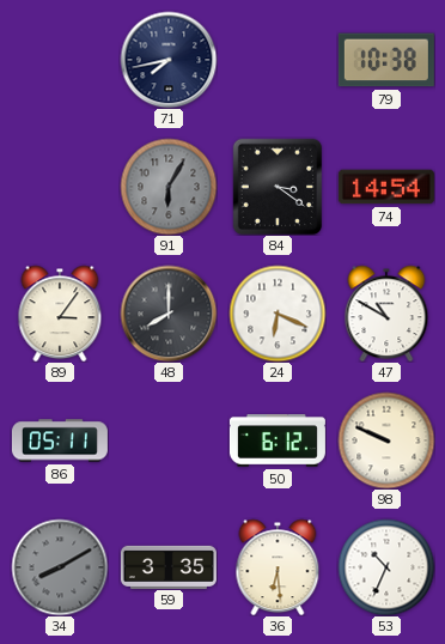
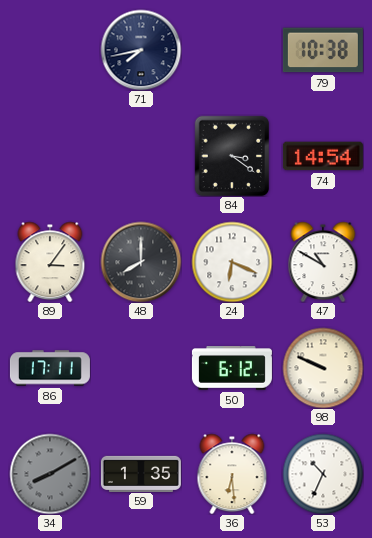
91: 6:05 -> none (169, 187)
86: 05:11 -> 17:11 (50, 368)
59: 3:35 -> 1:35 (141, 473)
